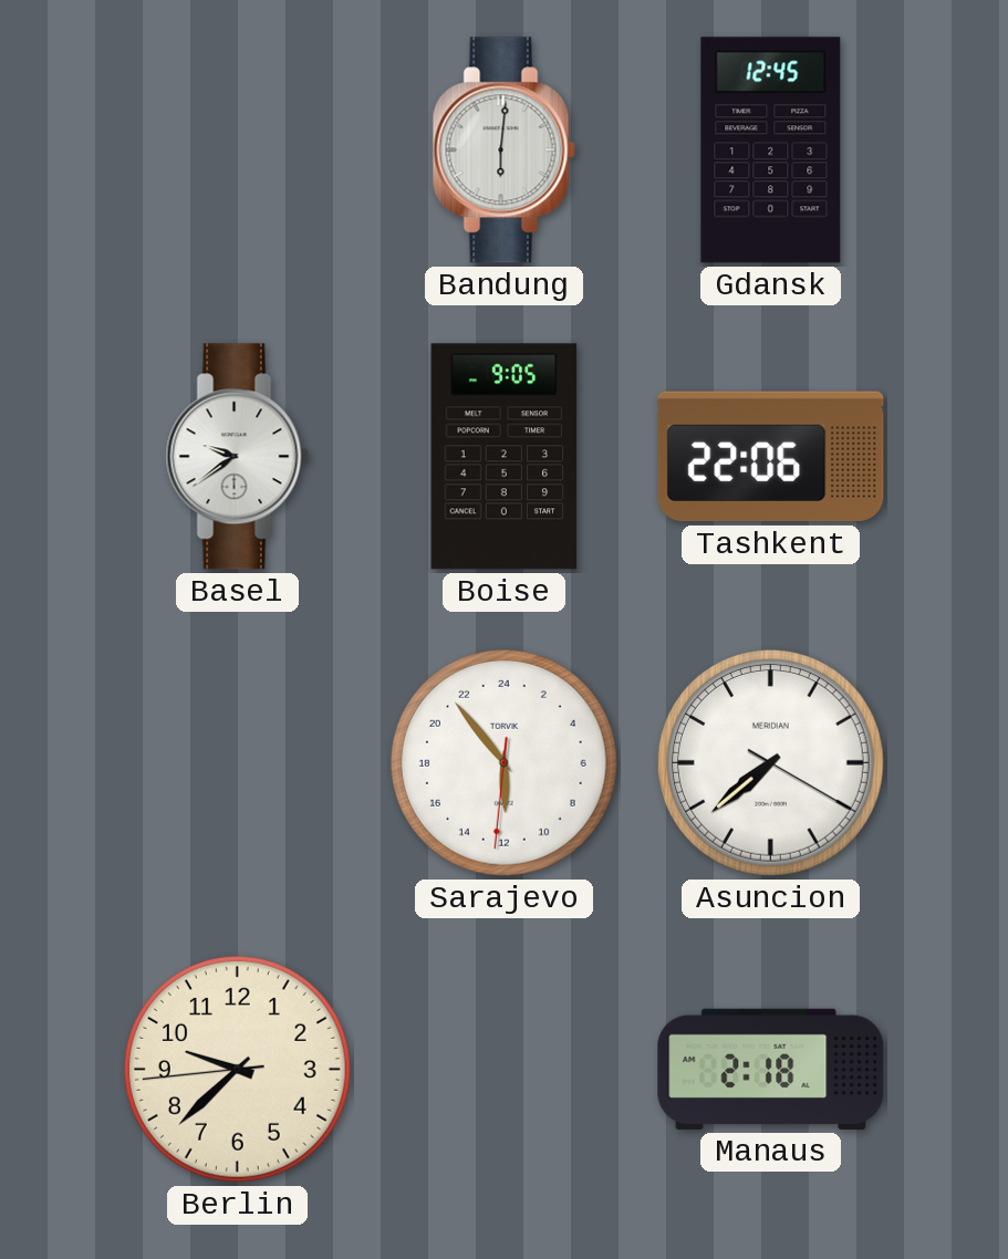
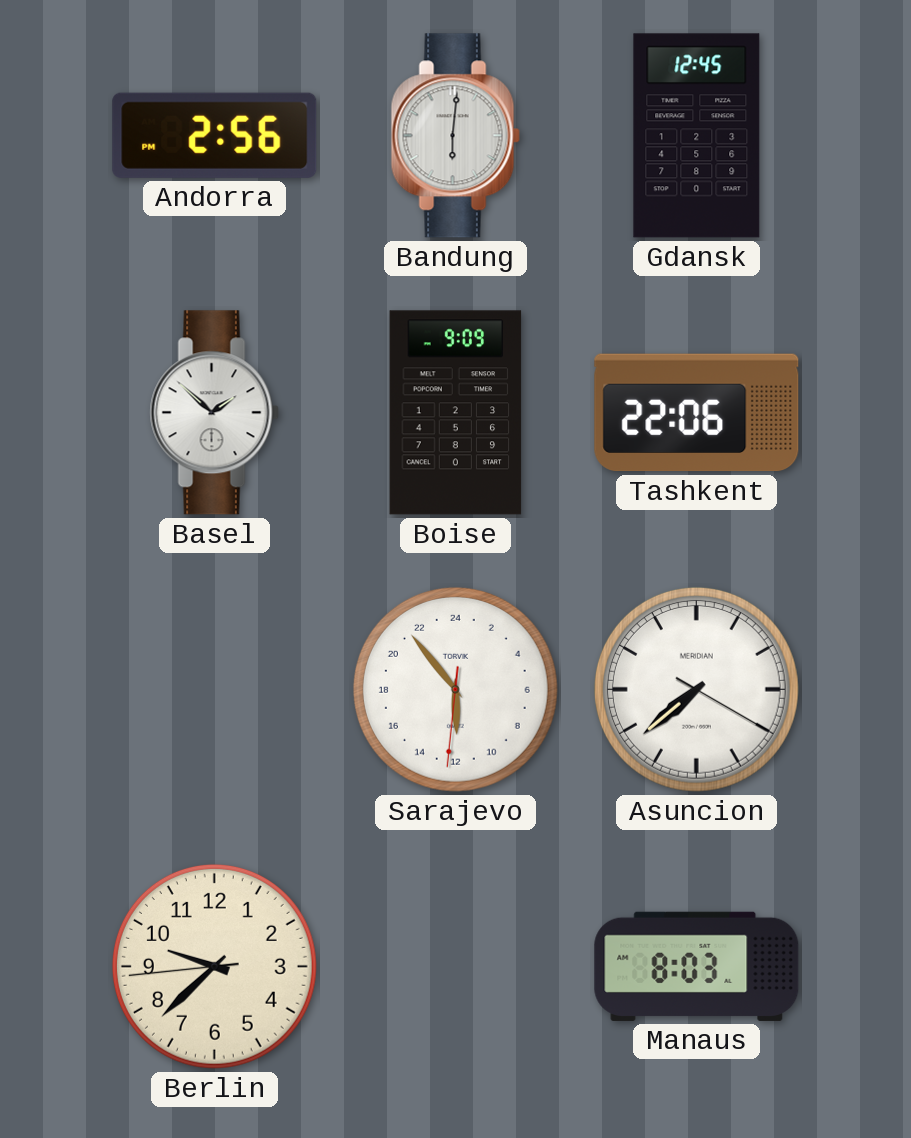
Andorra: none -> 2:56 (215, 135)
Basel: 9:39 -> 1:52 (214, 413)
Boise: 9:05 -> 9:09 (456, 413)
Manaus: 2:18 -> 8:03 (697, 966)
